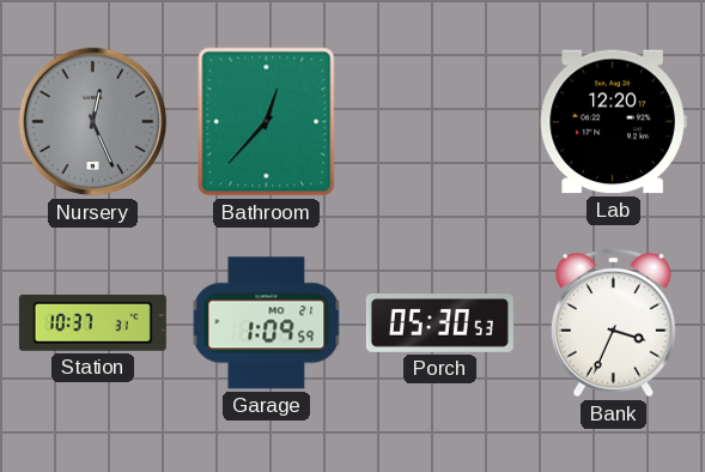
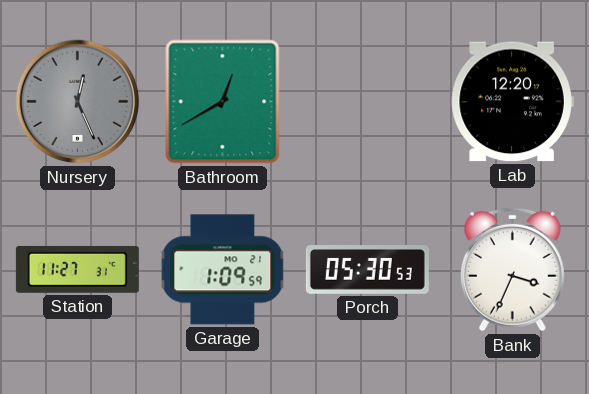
Bathroom: 12:37 -> 12:40 (223, 102)
Station: 10:37 -> 11:27 (77, 269)
